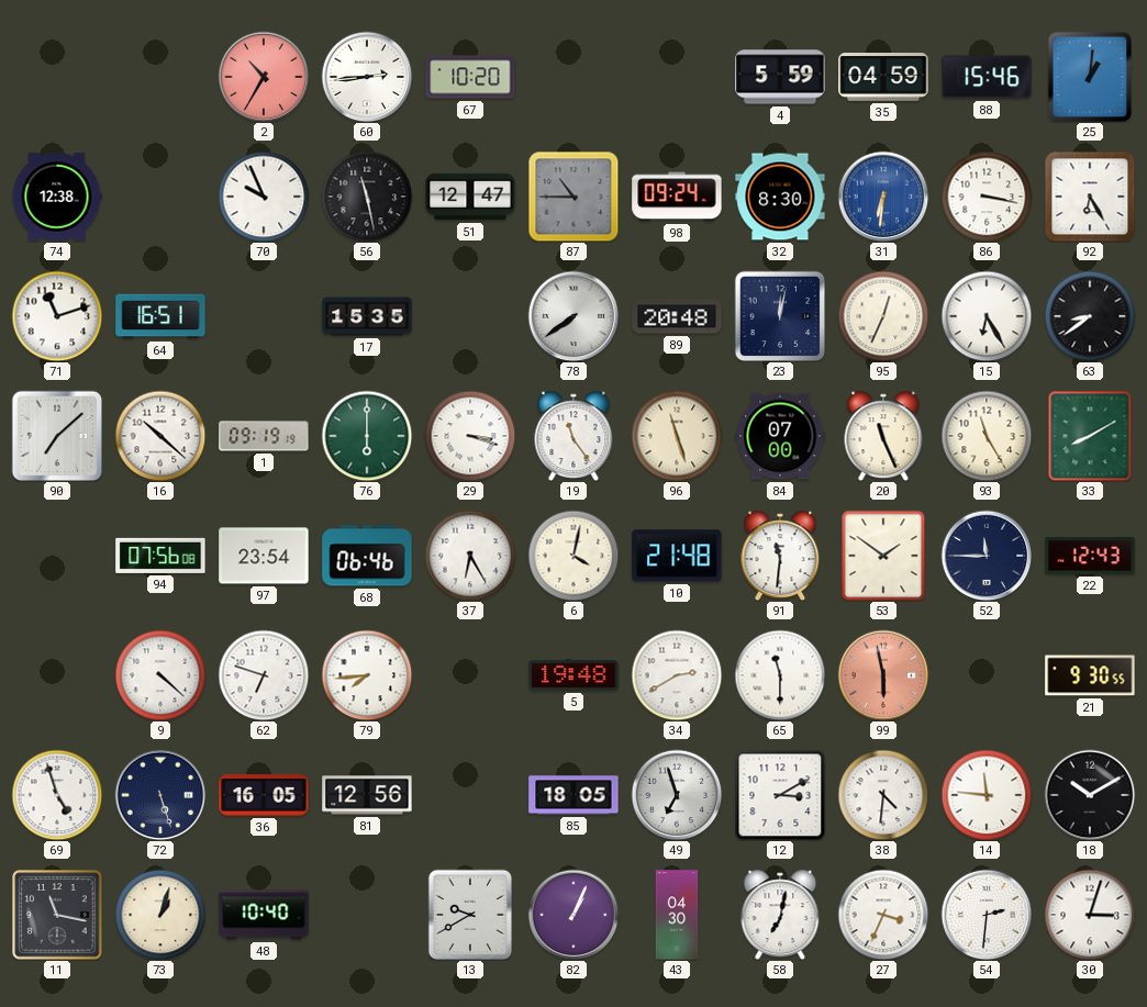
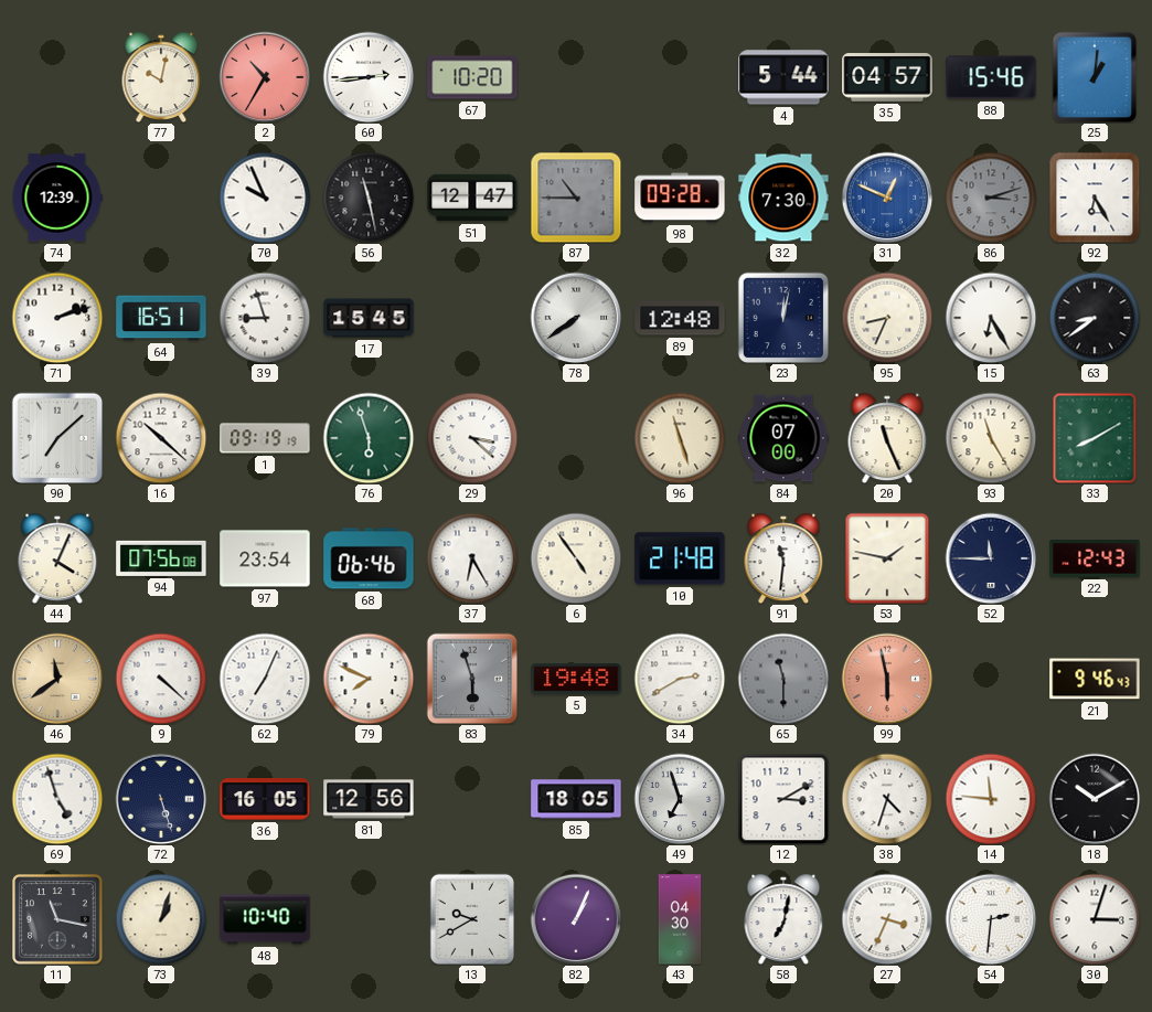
77: none -> 10:02 (161, 77)
4: 5:59 -> 5:44 (783, 77)
35: 04:59 -> 04:57 (887, 78)
74: 12:38 -> 12:39 (57, 198)
98: 09:24 -> 09:28 (680, 198)
32: 8:30 -> 7:30 (783, 198)
31: 6:31 -> 12:49 (887, 198)
86: 3:17 -> 3:12 (991, 198)
86 dial: white -> grey (991, 198)
71: 11:12 -> 2:12 (57, 318)
39: none -> 8:57 (265, 318)
17: 15:35 -> 15:45 (369, 318)
89: 20:48 -> 12:48 (680, 318)
95: 12:34 -> 8:34 (887, 318)
76: 6:00 -> 5:57 (369, 438)
29: 3:18 -> 3:22 (472, 438)
19: 11:24 -> none (573, 436)
44: none -> 4:04 (57, 558)
6: 4:02 -> 4:54 (576, 558)
53: 1:51 -> 1:47 (887, 558)
46: none -> 11:39 (57, 679)
62: 6:48 -> 7:04 (265, 679)
79: 7:44 -> 7:49 (369, 679)
83: none -> 5:57 (472, 679)
65 dial: white -> grey (783, 679)
21: 9:30 -> 9:46 (1095, 679)
38: 4:31 -> 4:33 (887, 799)
